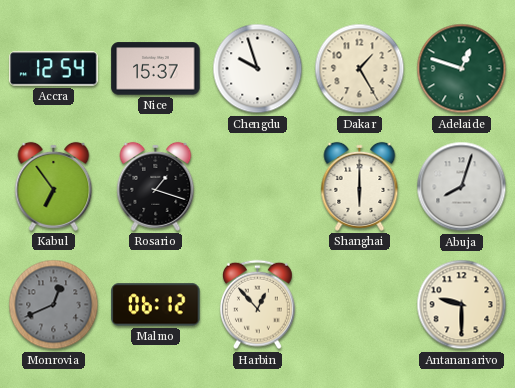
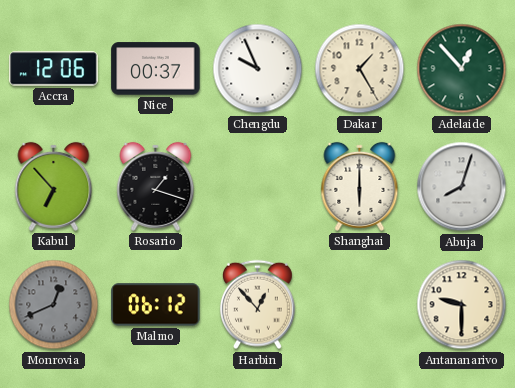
Accra: 12:54 -> 12:06 (54, 69)
Nice: 15:37 -> 00:37 (156, 69)
Chengdu: 9:57 -> 9:56 (258, 69)
Adelaide: 12:48 -> 12:53 (462, 69)
Kabul: 6:54 -> 6:53 (54, 186)
